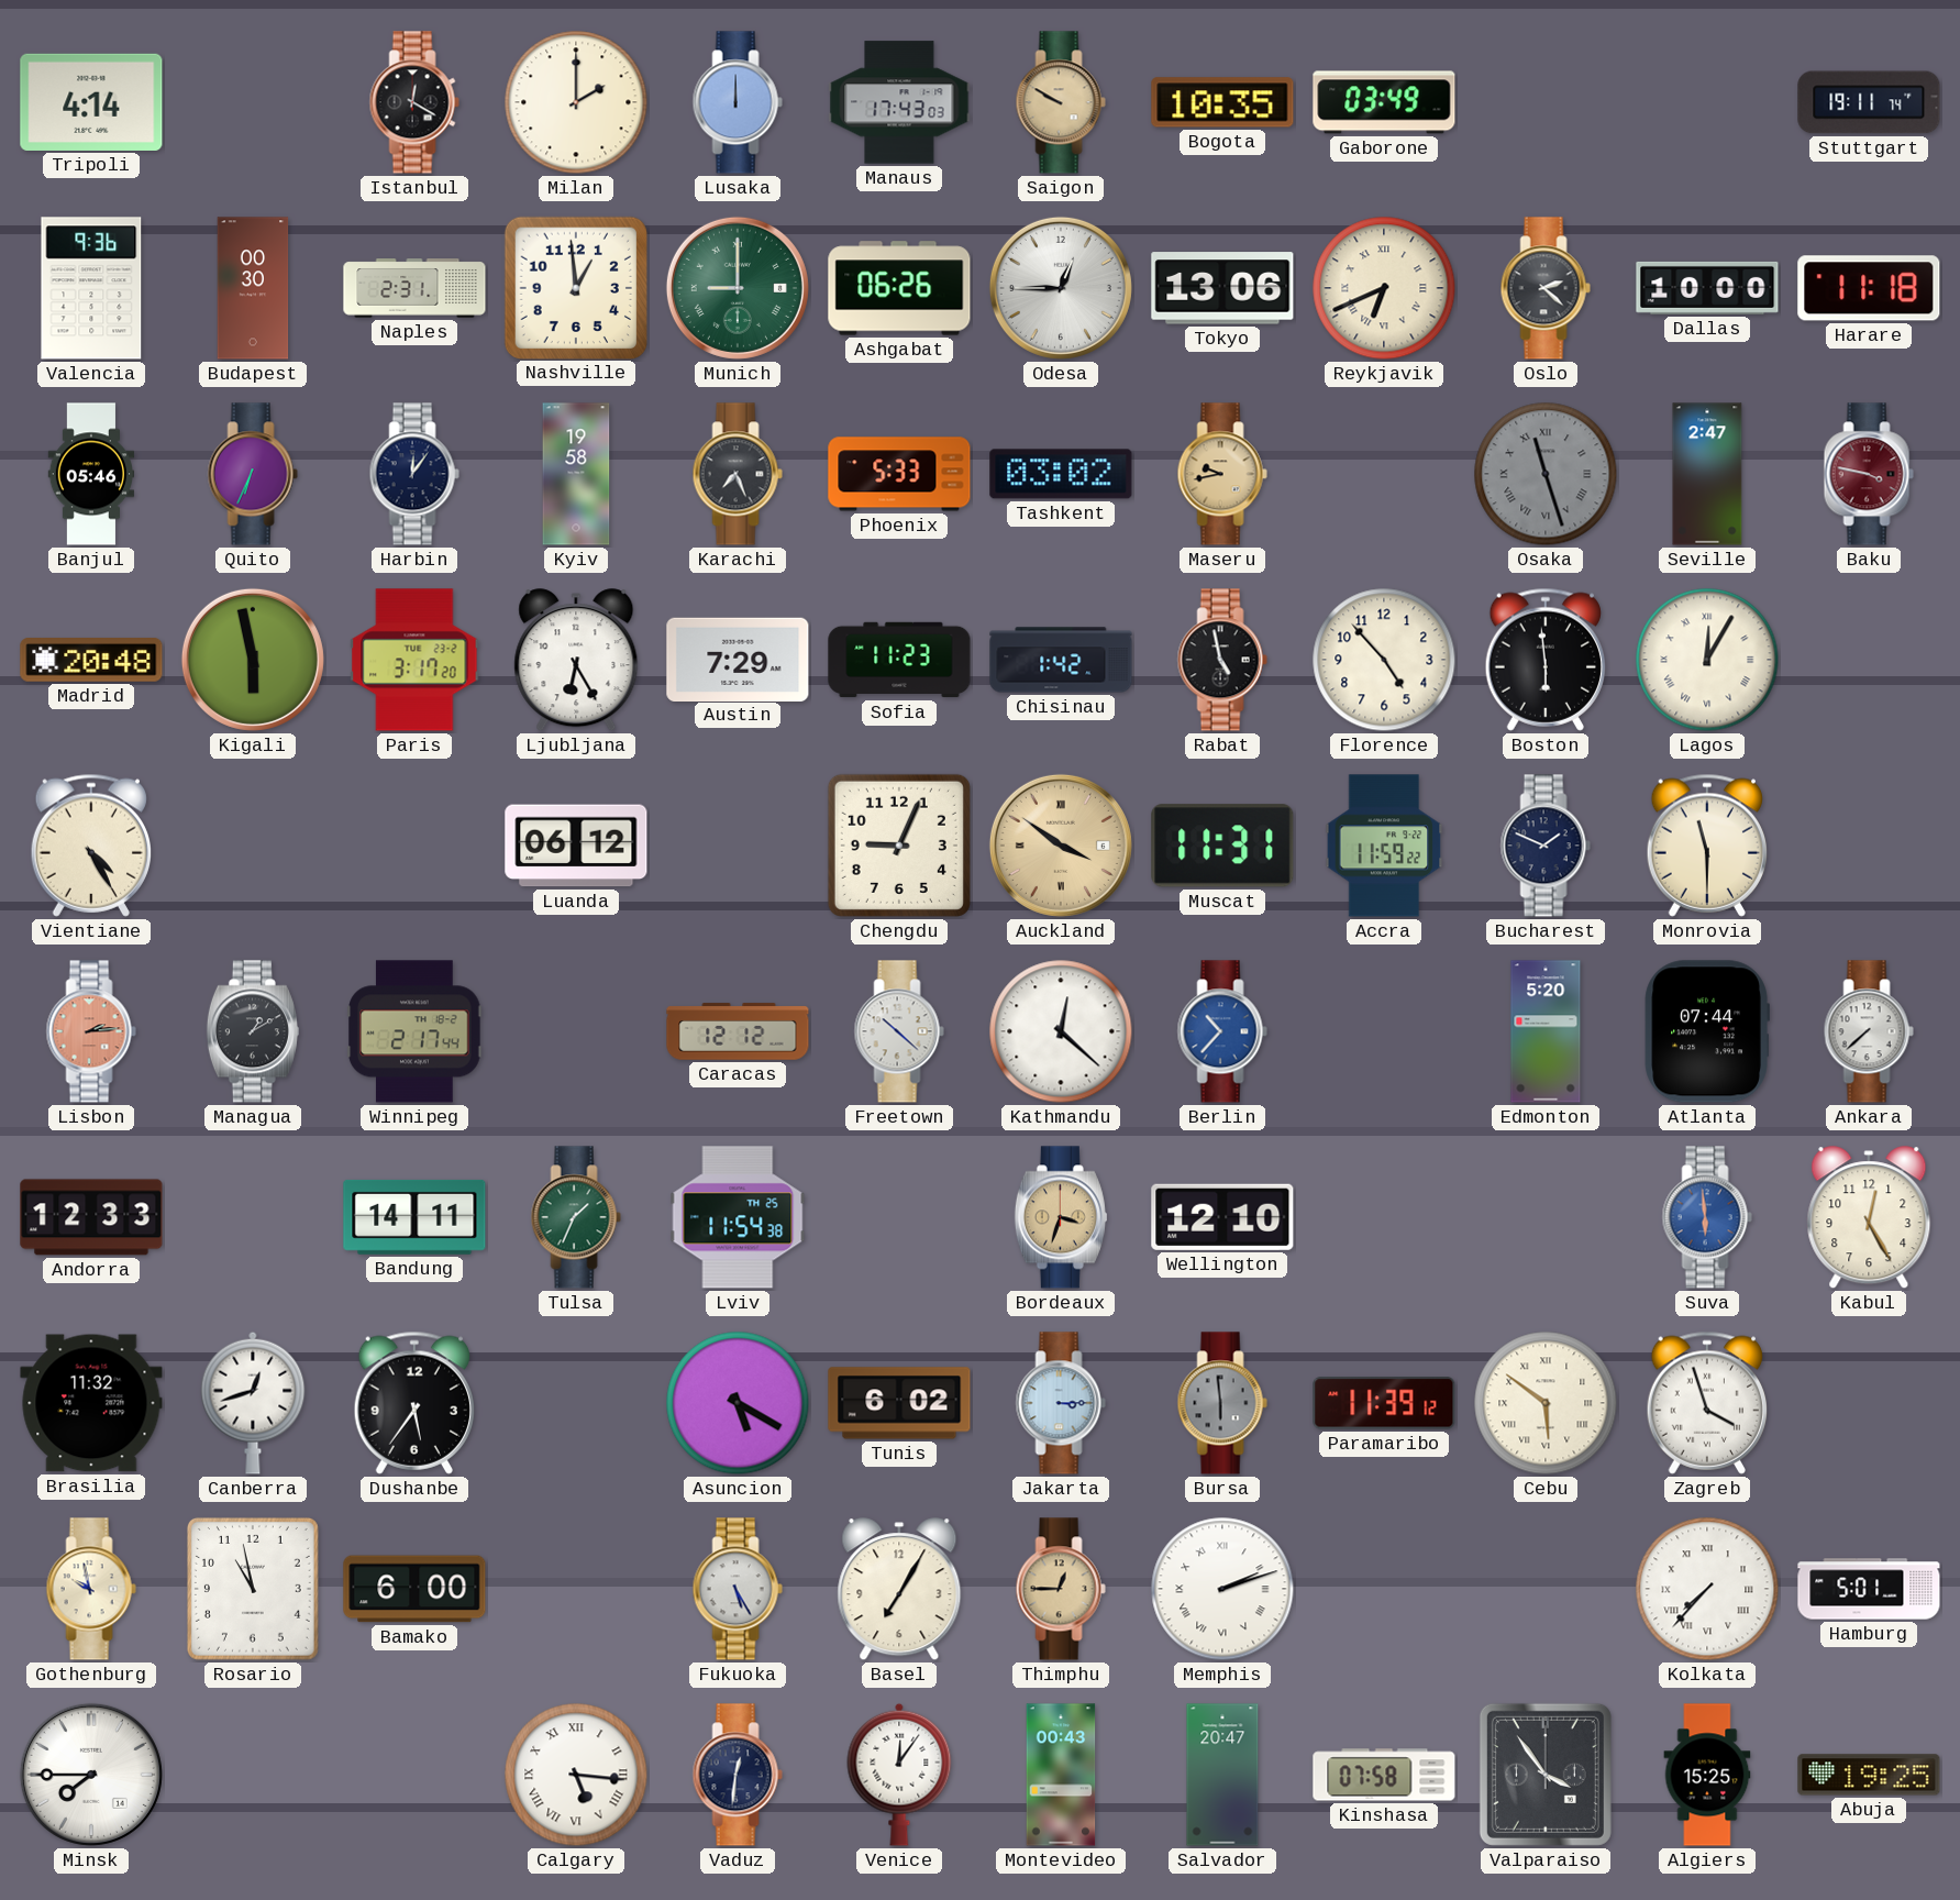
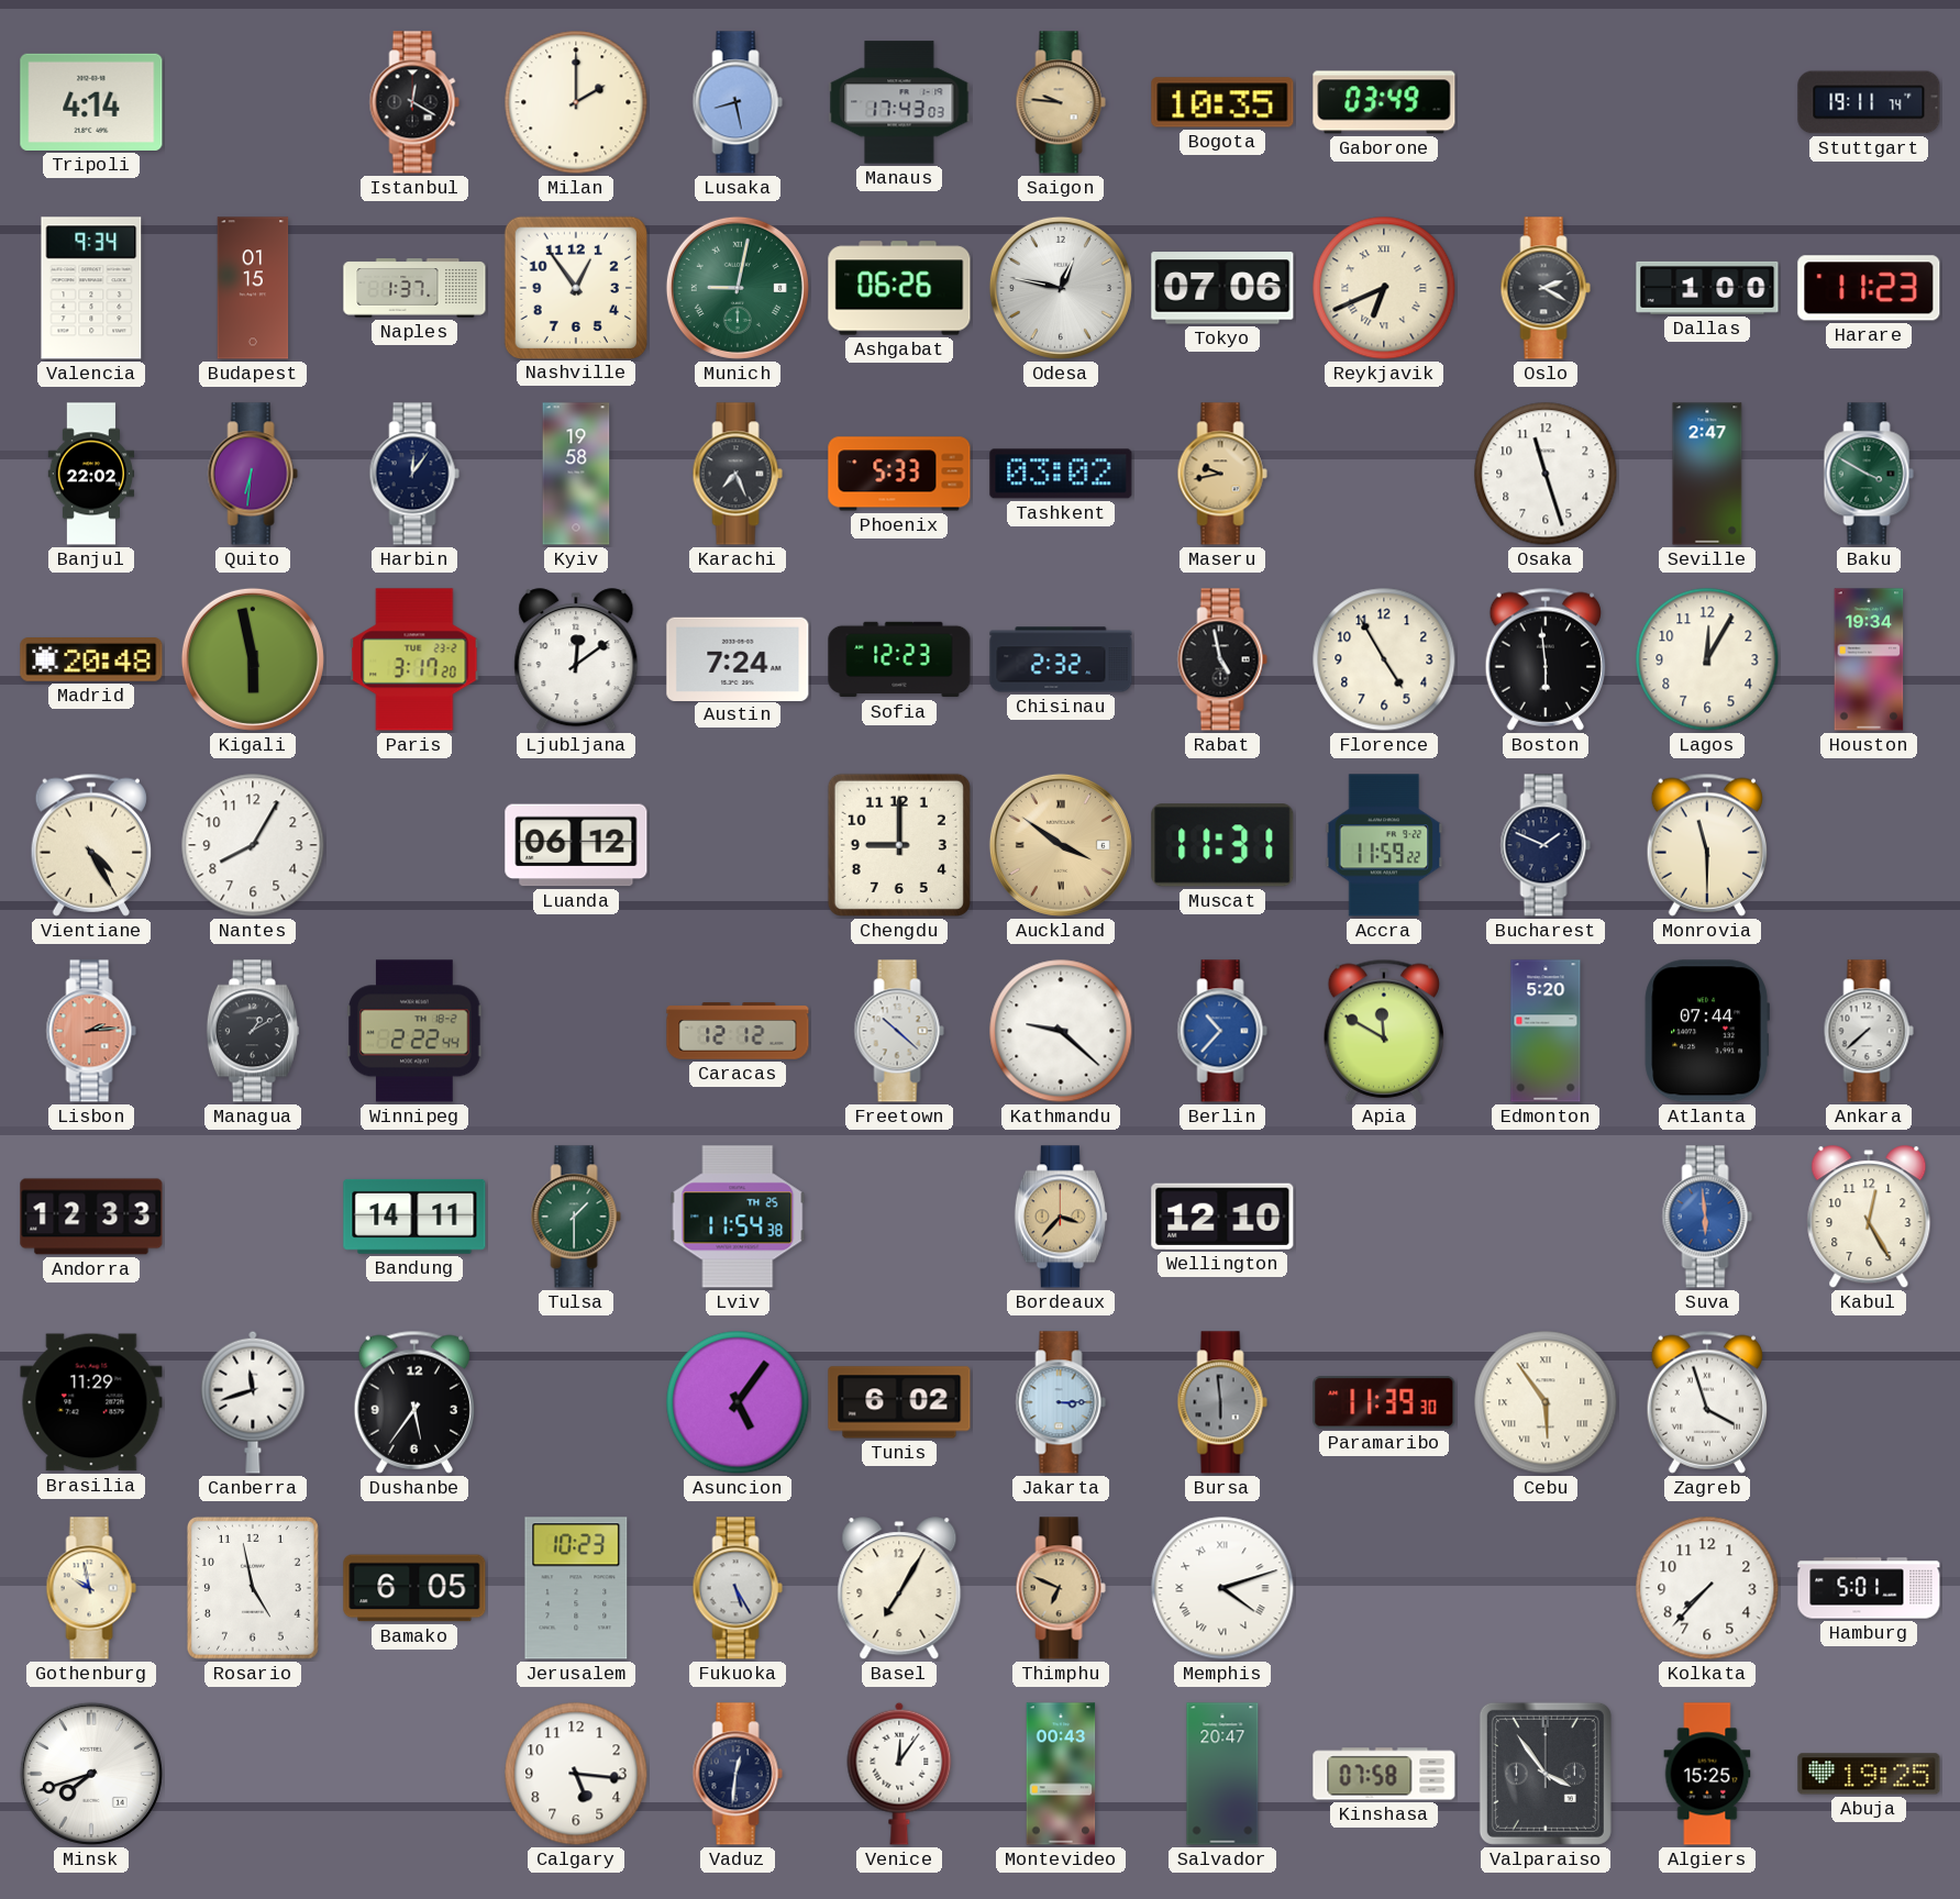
Lusaka: 12:00 -> 8:28 (738, 102)
Saigon: 9:50 -> 9:46 (1061, 102)
Valencia: 9:36 -> 9:34 (91, 288)
Budapest: 00:30 -> 01:15 (253, 288)
Naples: 2:31 -> 1:37 (414, 288)
Nashville: 12:59 -> 12:54 (575, 287)
Munich: 9:00 -> 9:02 (738, 288)
Odesa: 12:45 -> 12:47 (1061, 288)
Tokyo: 13:06 -> 07:06 (1222, 288)
Oslo: 2:22 -> 2:20 (1546, 288)
Dallas: 10:00 -> 1:00 (1707, 288)
Harare: 11:18 -> 11:23 (1869, 288)
Banjul: 05:46 -> 22:02 (91, 474)
Quito: 6:34 -> 6:31 (253, 474)
Osaka dial: grey -> white (1546, 474)
Osaka numerals: Roman -> Arabic (1546, 474)
Baku: 3:47 -> 3:50 (1869, 474)
Baku dial: burgundy -> green (1869, 474)
Ljubljana: 6:25 -> 12:09 (576, 660)
Austin: 7:29 -> 7:24 (738, 658)
Sofia: 11:23 -> 12:23 (899, 659)
Chisinau: 1:42 -> 2:32 (1061, 659)
Florence: 4:53 -> 4:55 (1384, 659)
Lagos numerals: Roman -> Arabic (1707, 659)
Houston: none -> 19:34 (1869, 659)
Nantes: none -> 8:05 (253, 845)
Chengdu: 9:04 -> 9:00 (899, 845)
Winnipeg: 2:17 -> 2:22 (414, 1031)
Kathmandu: 12:22 -> 9:22 (1061, 1031)
Apia: none -> 11:50 (1383, 1031)
Tulsa: 1:34 -> 1:30 (576, 1217)
Bordeaux: 3:33 -> 3:37 (1061, 1217)
Brasilia: 11:32 -> 11:29 (91, 1402)
Canberra: 12:42 -> 11:42 (253, 1402)
Asuncion: 5:20 -> 5:06 (738, 1402)
Paramaribo: 11:39:12 -> 11:39:30 (1384, 1402)
Cebu: 5:51 -> 5:54 (1546, 1402)
Rosario: 10:58 -> 4:58 (253, 1588)
Bamako: 6:00 -> 6:05 (414, 1588)
Jerusalem: none -> 10:23 (576, 1588)
Thimphu: 12:45 -> 6:49 (1061, 1588)
Memphis: 2:12 -> 4:12 (1222, 1588)
Kolkata numerals: Roman -> Arabic (1707, 1588)
Minsk: 7:45 -> 7:42 (91, 1774)
Calgary numerals: Roman -> Arabic (576, 1774)
